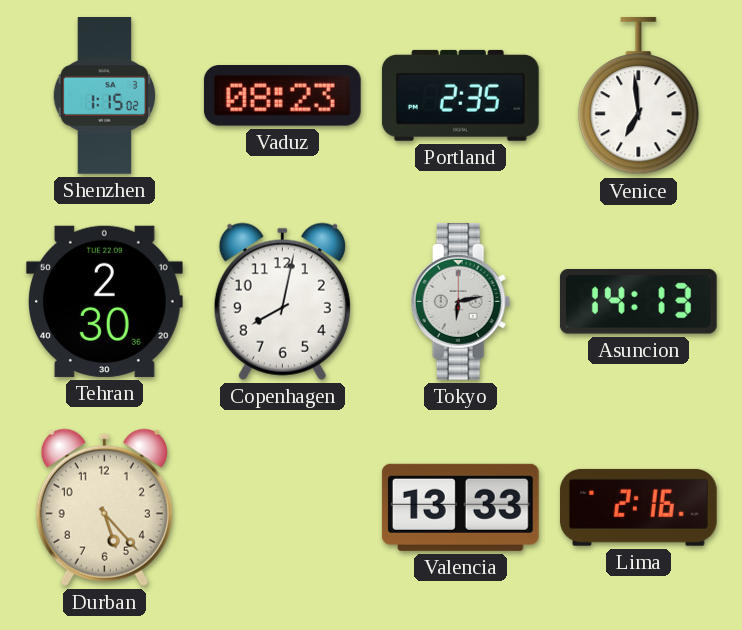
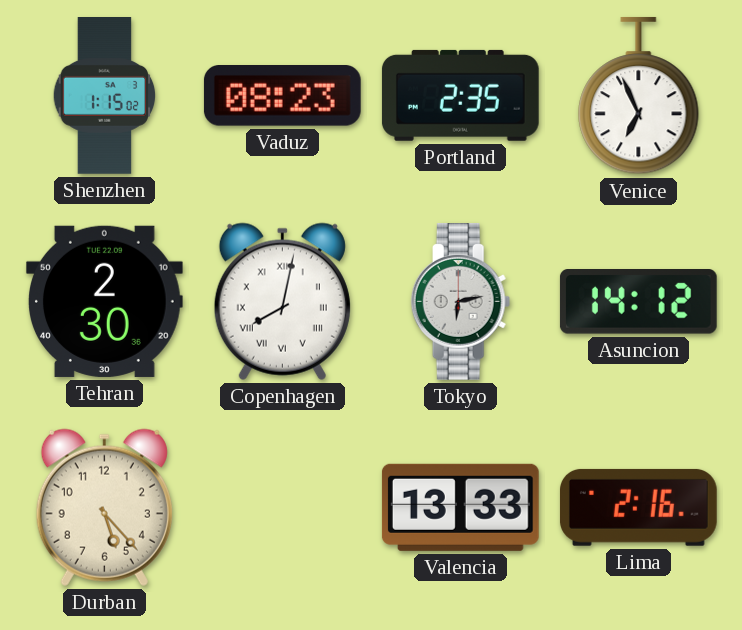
Venice: 6:59 -> 6:56 (639, 96)
Copenhagen numerals: Arabic -> Roman (282, 301)
Asuncion: 14:13 -> 14:12 (638, 302)
